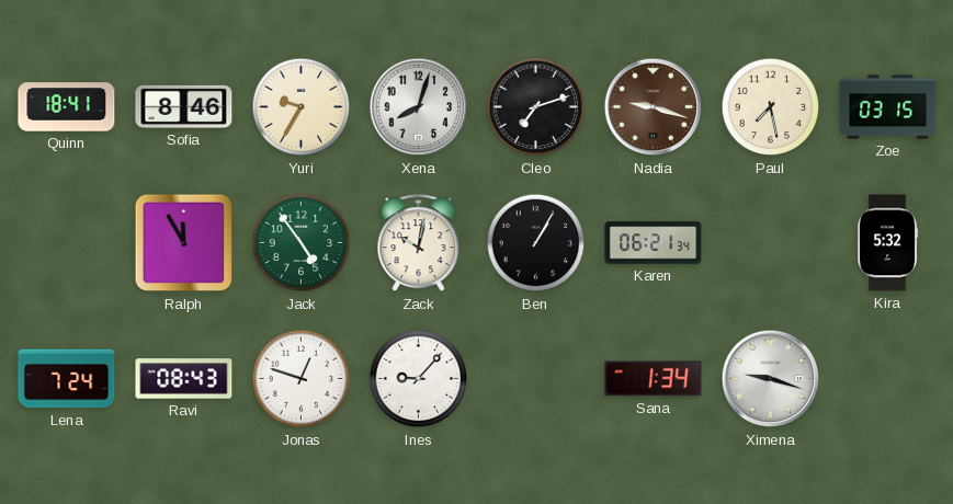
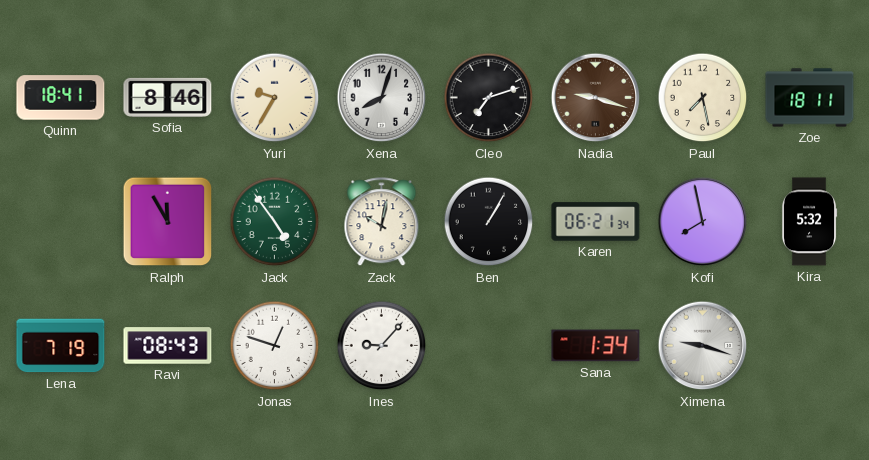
Zoe: 03:15 -> 18:11 (810, 98)
Kofi: none -> 7:58 (703, 222)
Lena: 7:24 -> 7:19 (61, 346)
